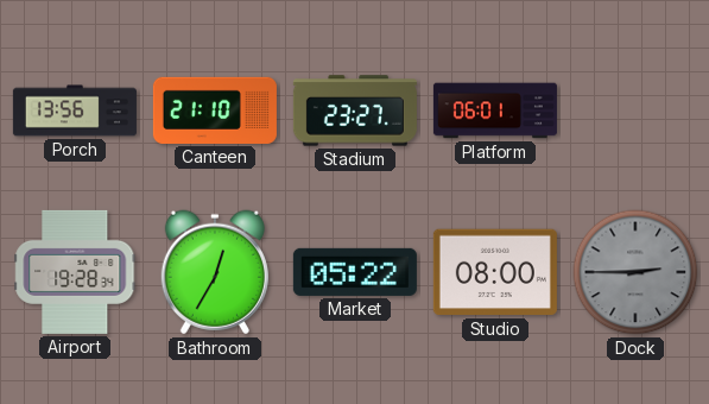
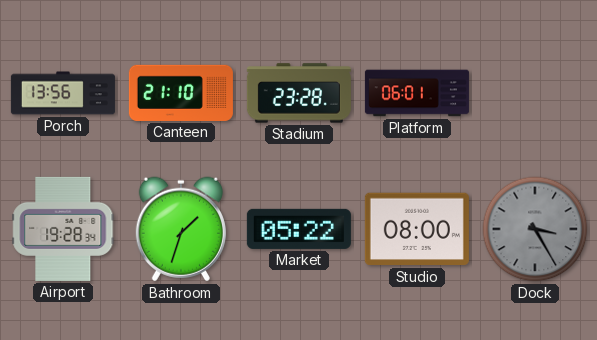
Stadium: 23:27 -> 23:28 (299, 93)
Bathroom: 12:35 -> 1:33 (181, 229)
Dock: 2:45 -> 3:25 (535, 229)
